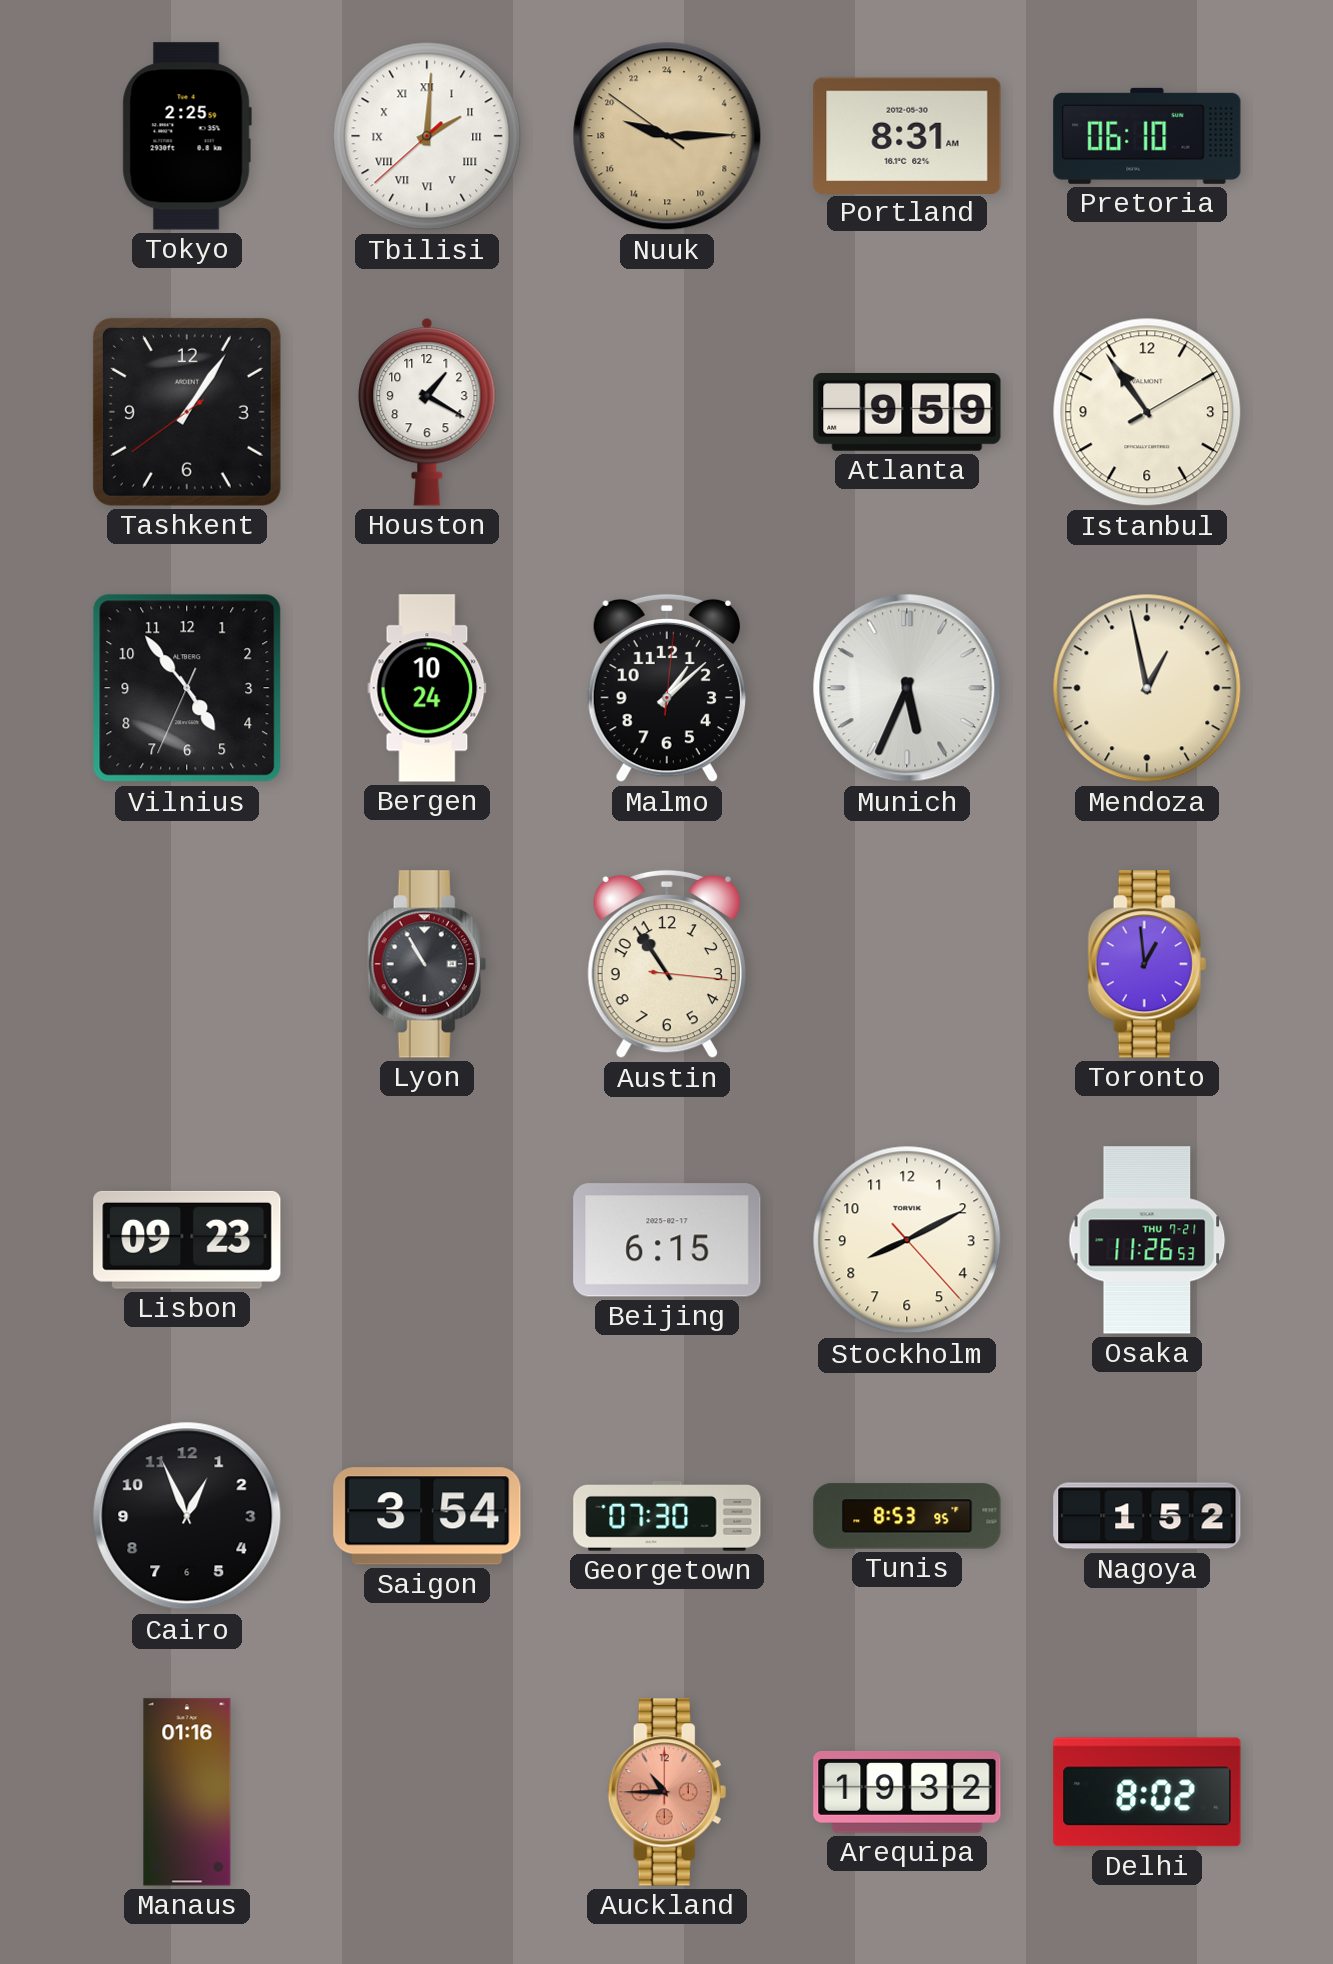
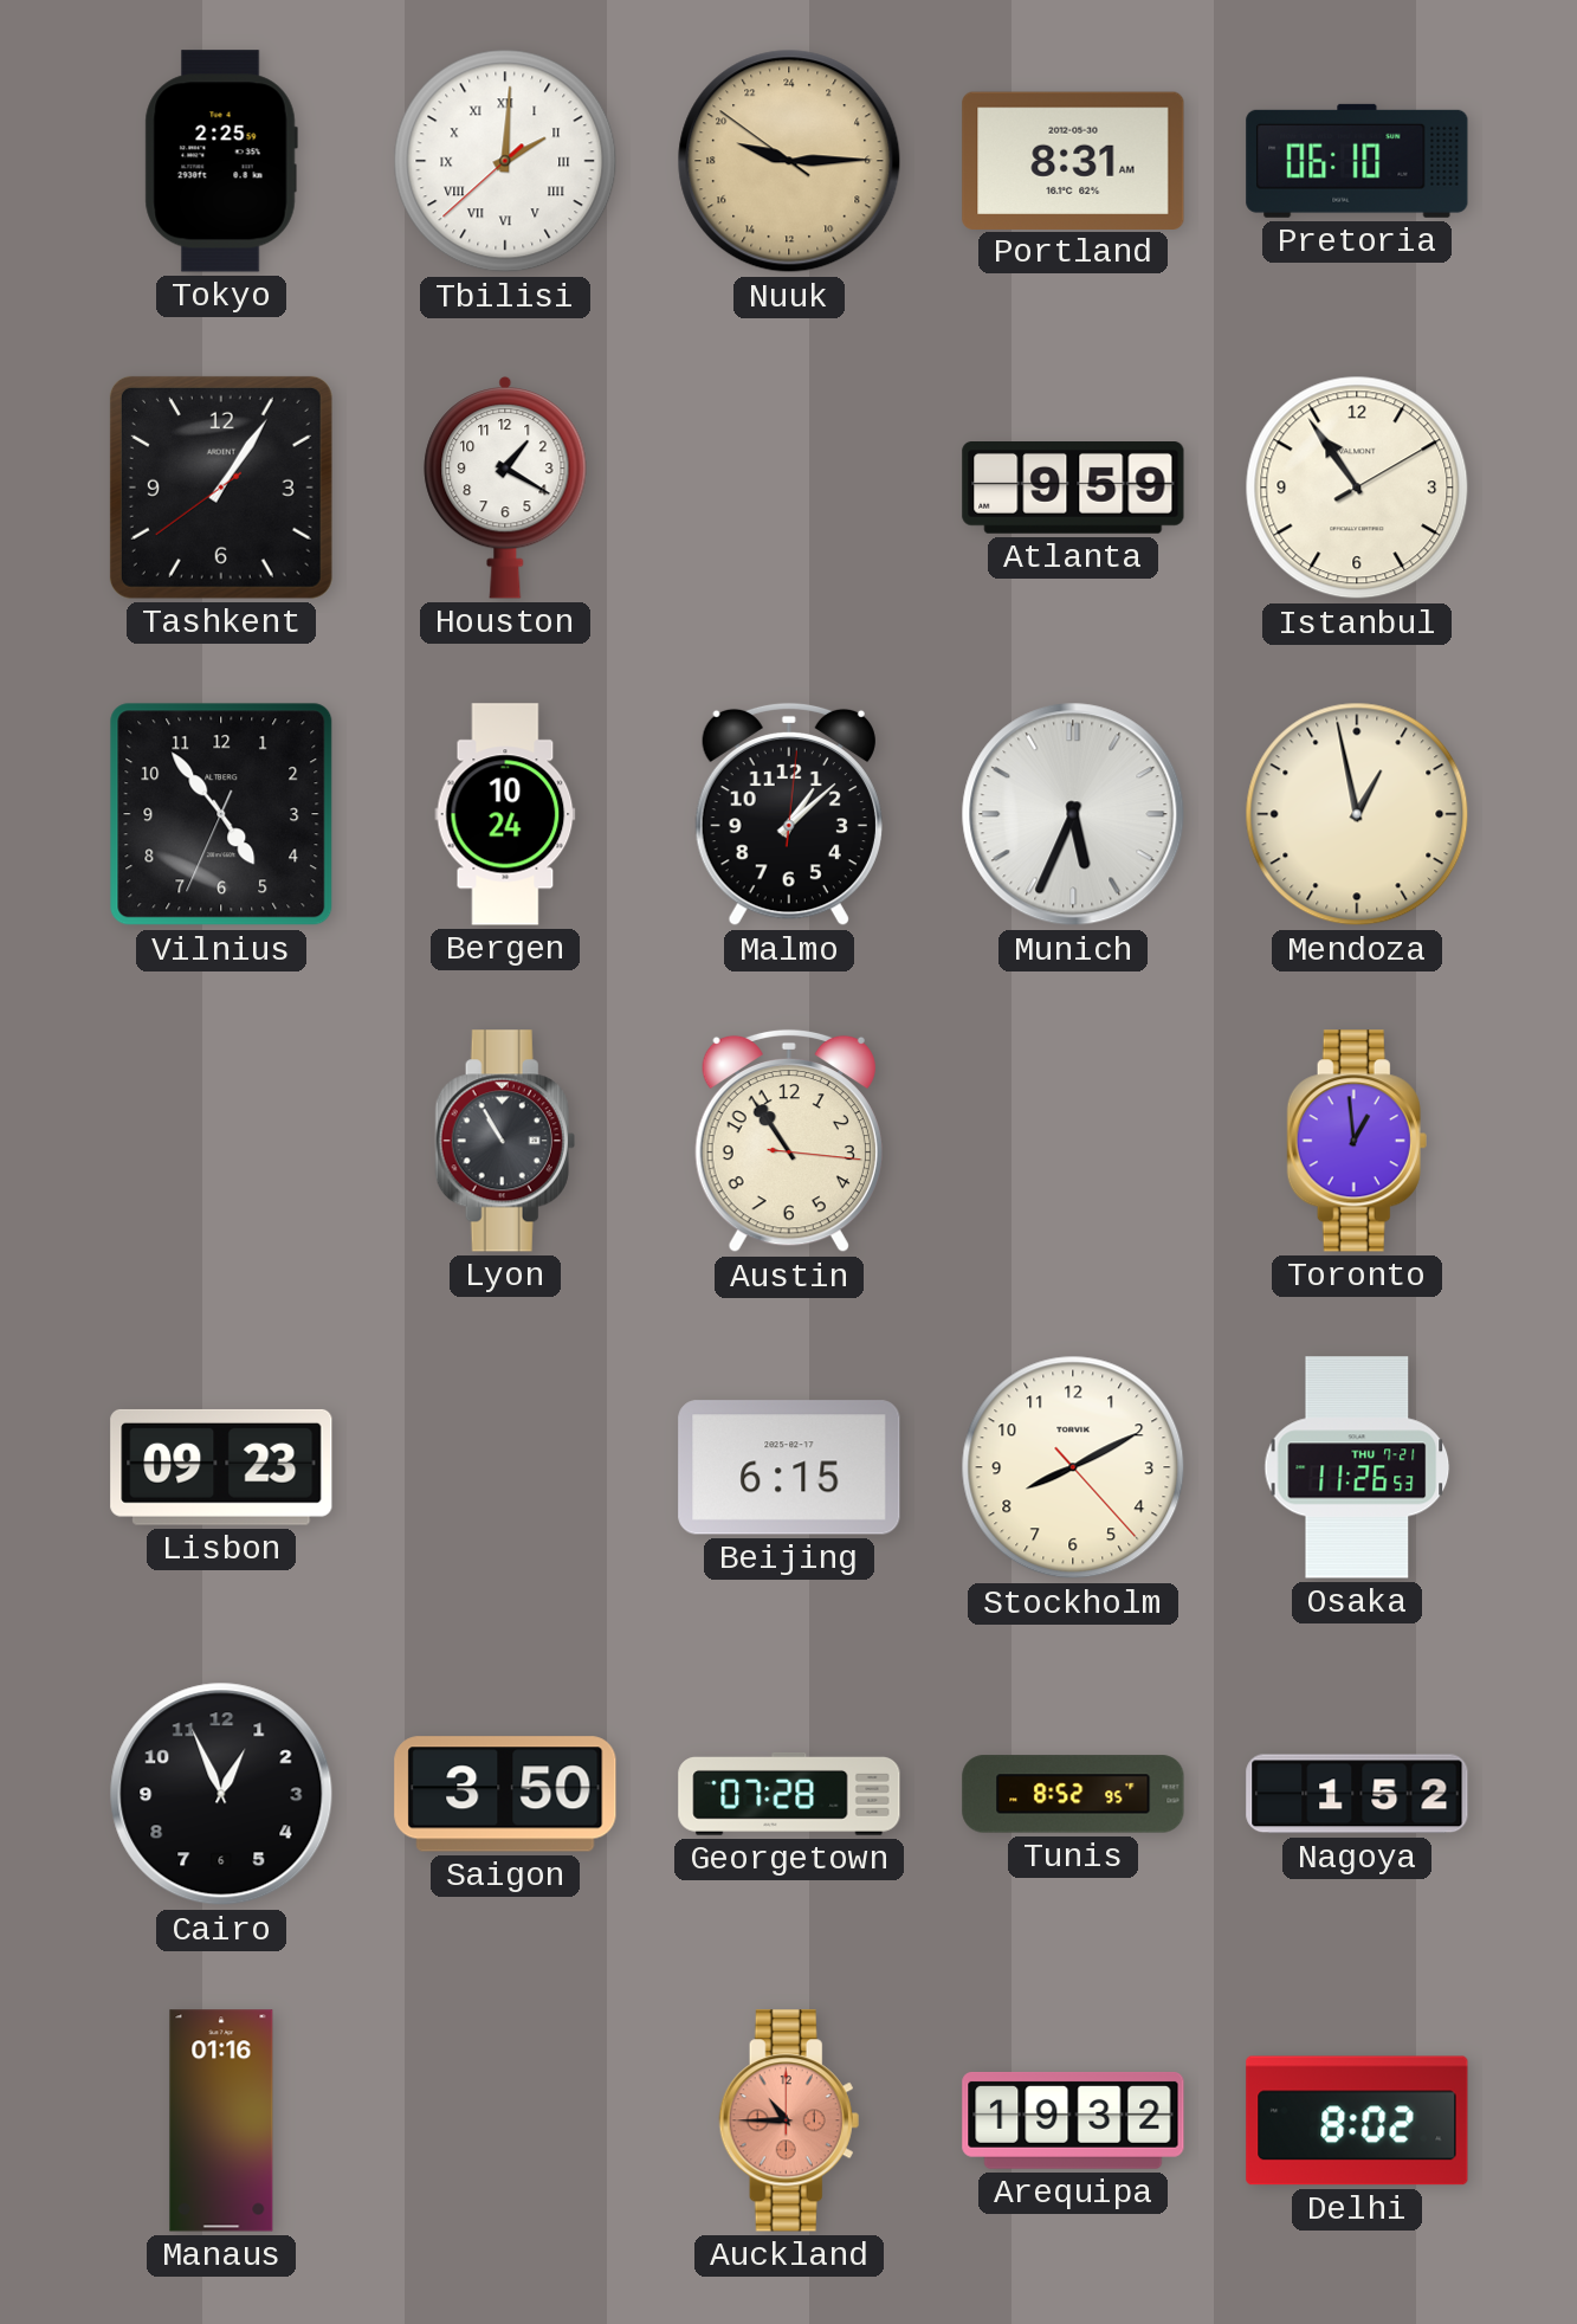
Saigon: 3:54 -> 3:50 (505, 1794)
Georgetown: 07:30 -> 07:28 (789, 1795)
Tunis: 8:53 -> 8:52 (1073, 1794)
